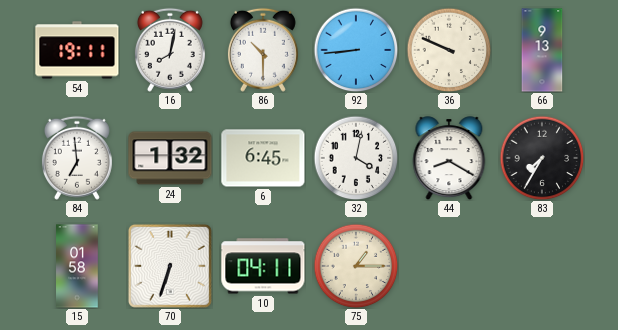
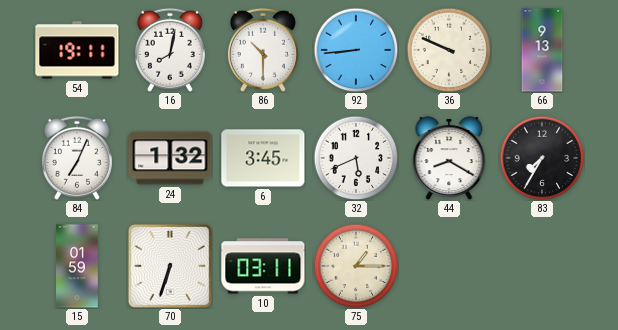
84: 6:59 -> 7:04 (77, 158)
6: 6:45 -> 3:45 (263, 158)
32: 4:02 -> 5:41 (356, 158)
15: 01:58 -> 01:59 (77, 266)
10: 04:11 -> 03:11 (263, 266)
